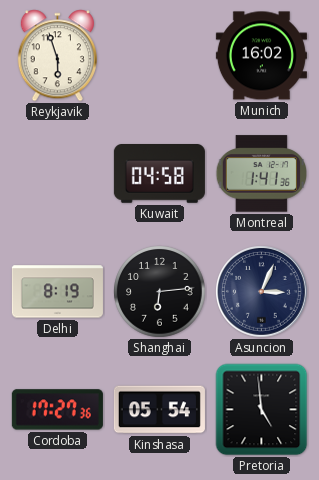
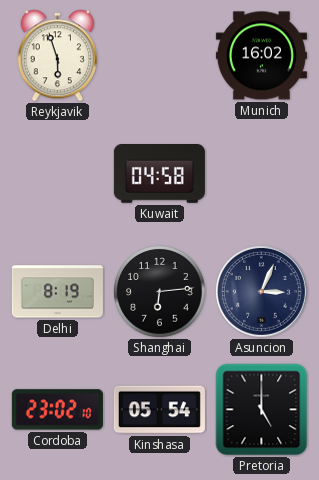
Montreal: 1:41 -> none (261, 174)
Cordoba: 17:27 -> 23:02 (57, 410)
Pretoria: 4:59 -> 5:00 (262, 410)
